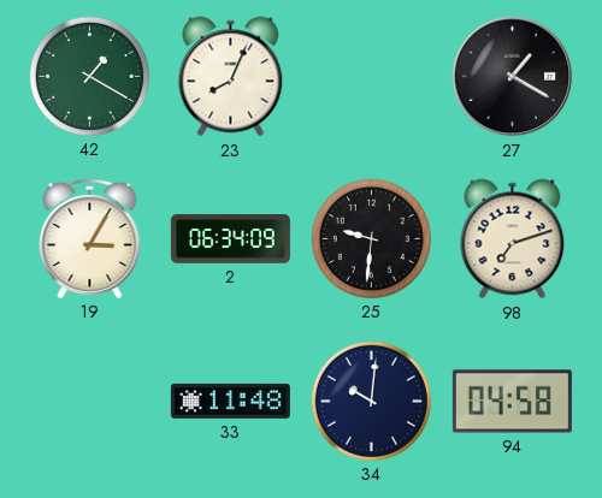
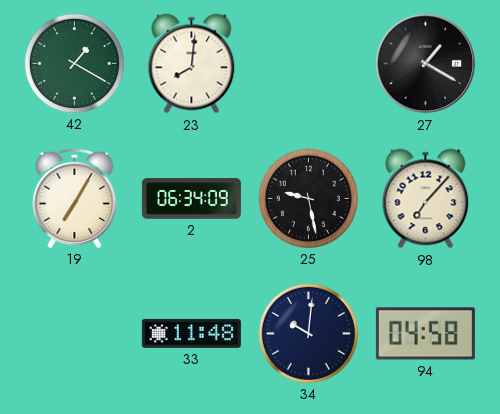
23: 8:04 -> 8:01 (192, 64)
19: 3:05 -> 7:05 (75, 198)
25: 9:31 -> 9:28 (308, 198)
98: 7:12 -> 7:07 (426, 199)
